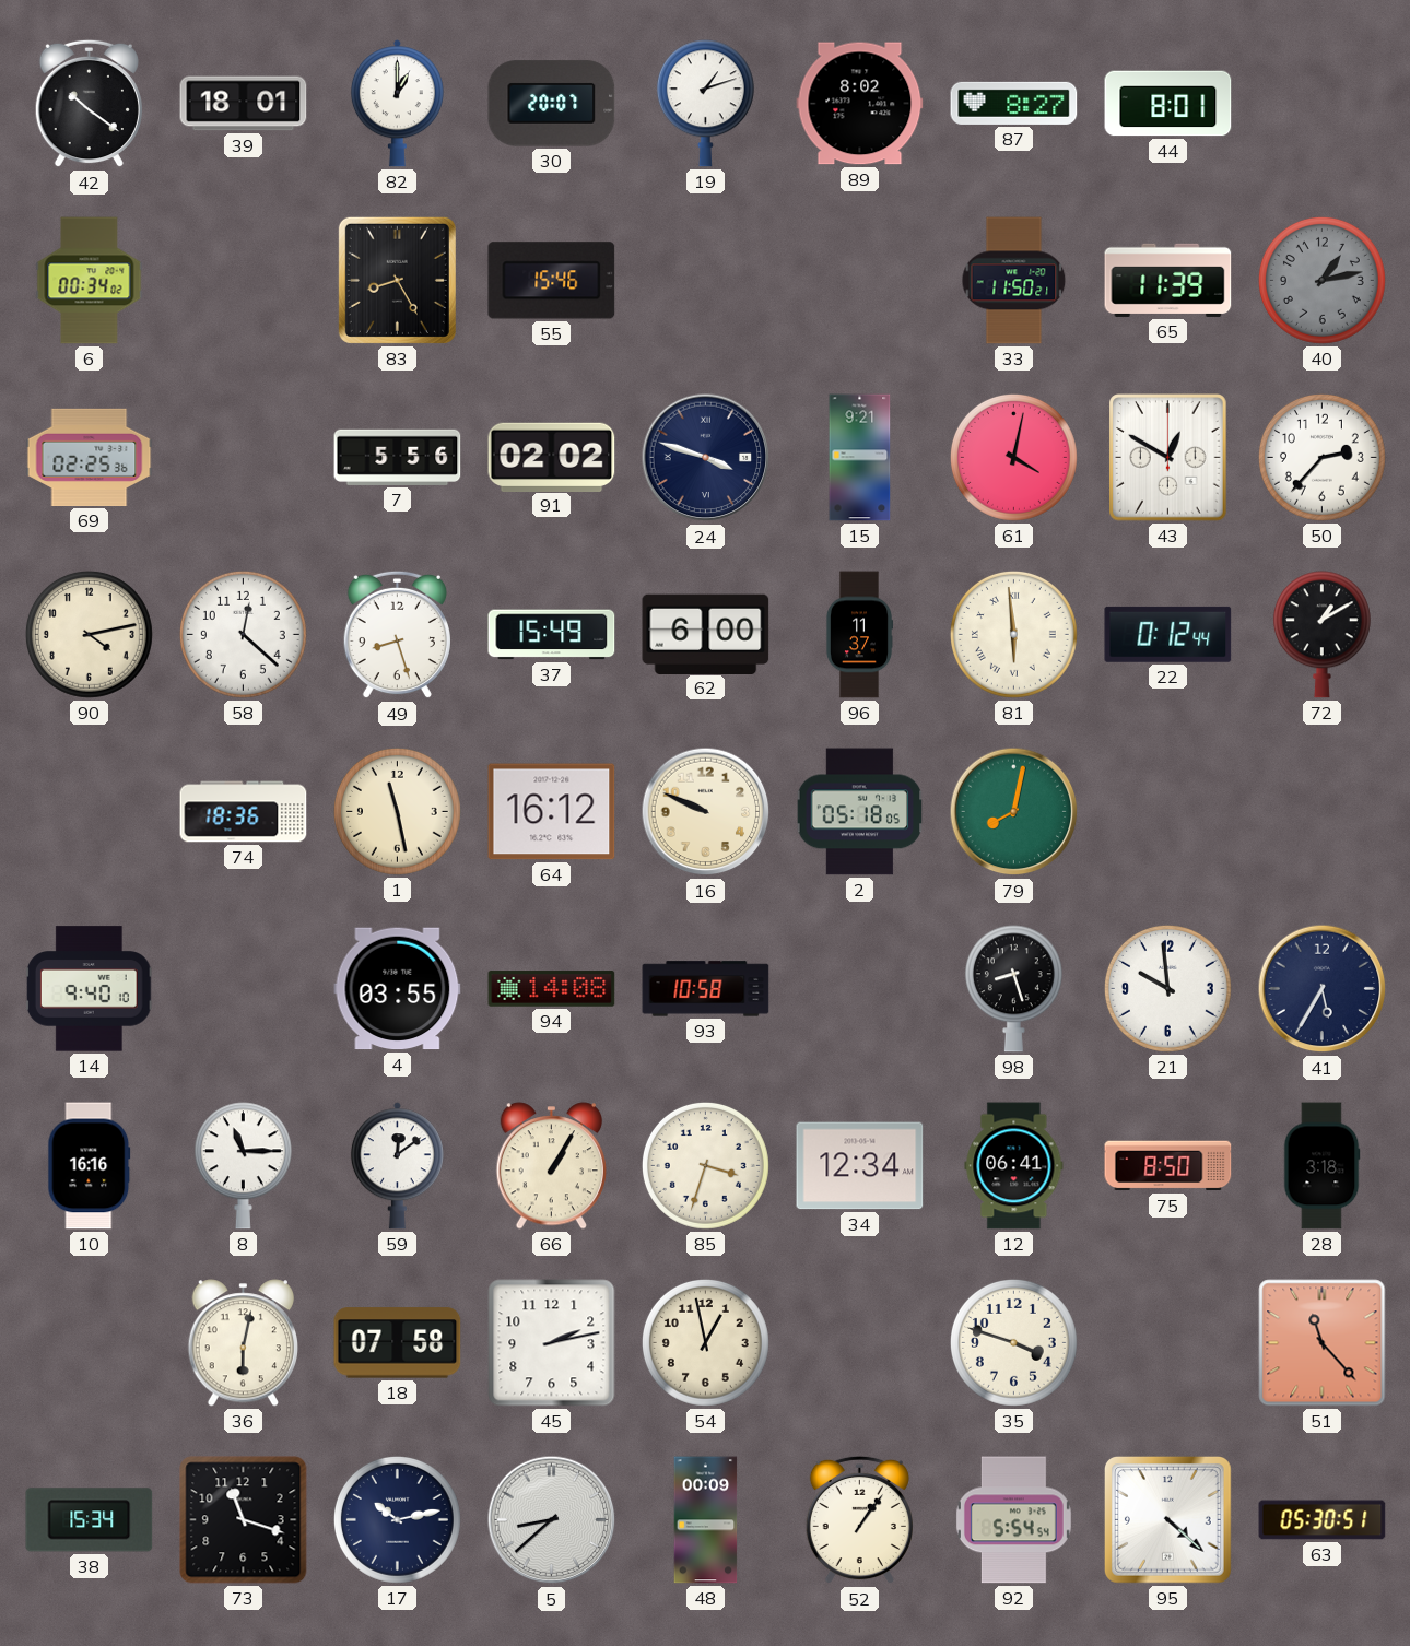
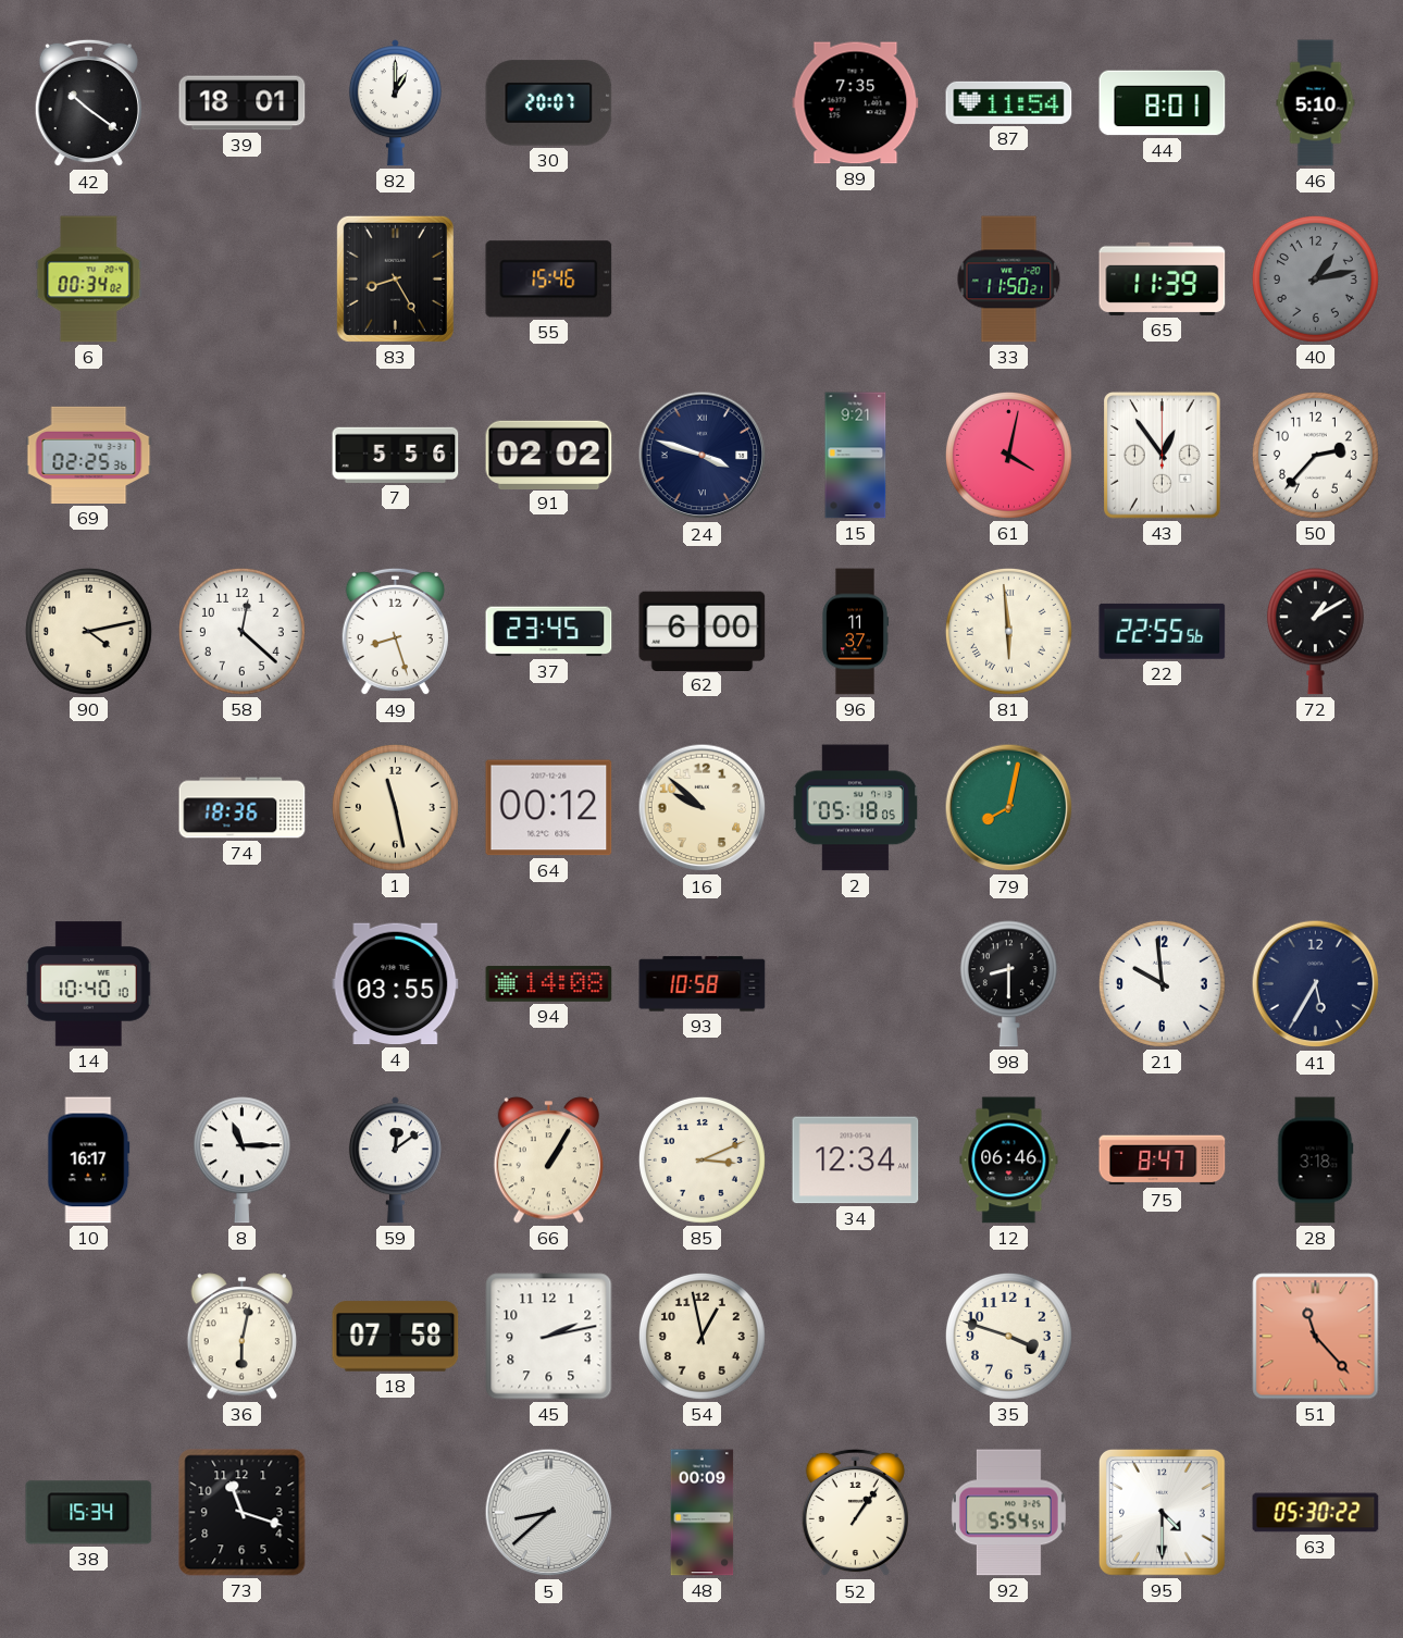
19: 1:12 -> none (705, 104)
89: 8:02 -> 7:35 (856, 103)
87: 8:27 -> 11:54 (1009, 102)
46: none -> 5:10 (1316, 103)
43: 12:50 -> 12:54 (1163, 456)
37: 15:49 -> 23:45 (549, 632)
22: 0:12 -> 22:55 (1163, 631)
64: 16:12 -> 00:12 (549, 808)
16: 9:49 -> 9:52 (703, 808)
14: 9:40 -> 10:40 (88, 984)
98: 8:27 -> 8:30 (1008, 984)
10: 16:16 -> 16:17 (89, 1161)
85: 3:33 -> 3:11 (701, 1159)
12: 06:41 -> 06:46 (1009, 1161)
75: 8:50 -> 8:47 (1163, 1161)
17: 10:13 -> none (397, 1519)
95: 4:22 -> 4:30 (1162, 1512)
63: 05:30:51 -> 05:30:22 (1316, 1513)
